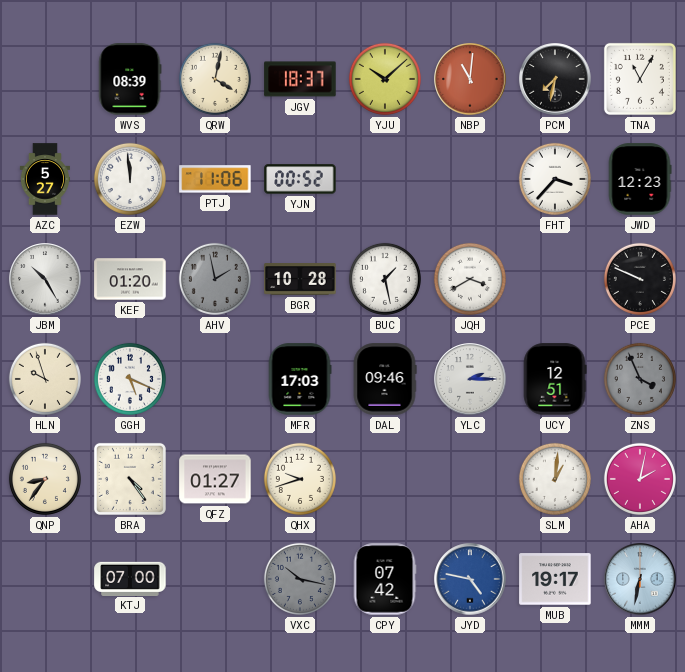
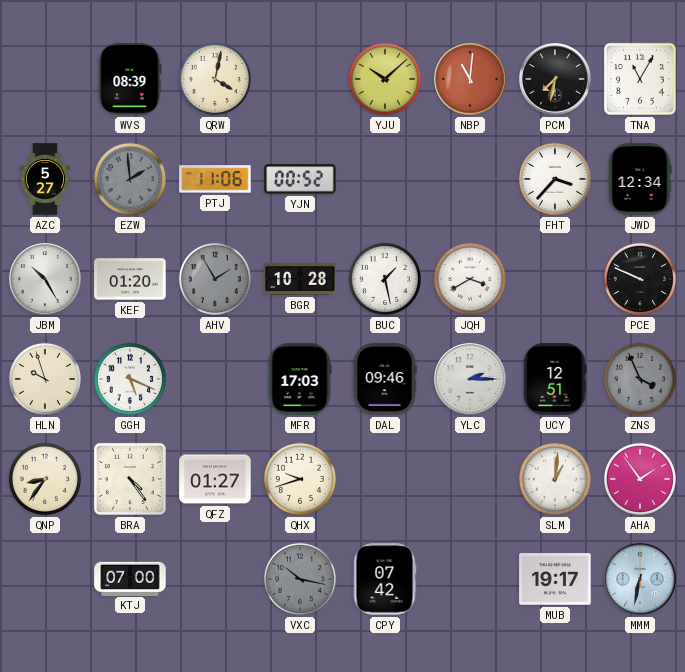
JGV: 18:37 -> none (300, 79)
EZW: 11:59 -> 1:59 (130, 179)
EZW dial: white -> grey (130, 179)
JWD: 12:23 -> 12:34 (640, 179)
AHV: 1:58 -> 1:55 (215, 279)
AHA: 2:02 -> 1:54 (640, 479)
JYD: 4:47 -> none (470, 579)
